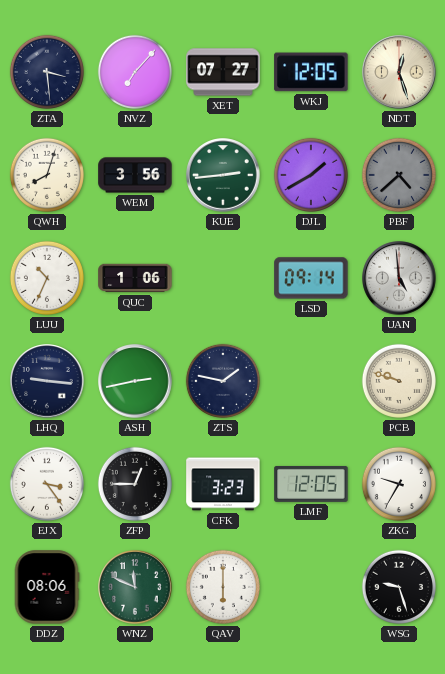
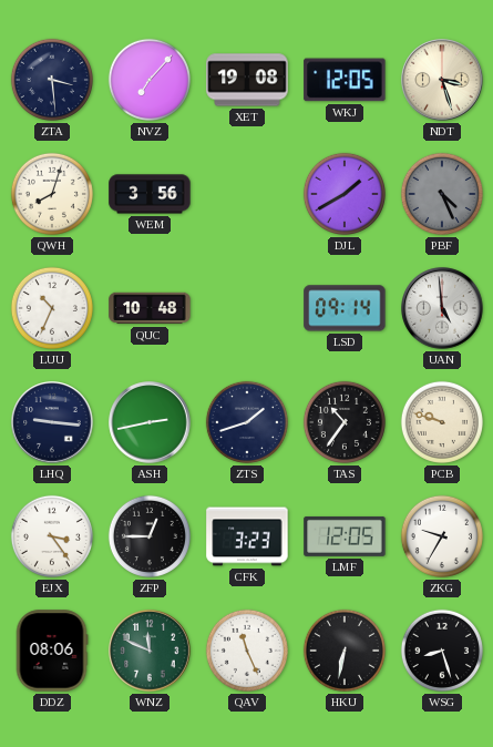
XET: 07:27 -> 19:08 (247, 80)
NDT: 12:27 -> 3:27 (442, 80)
KUE: 2:44 -> none (223, 175)
PBF: 4:38 -> 4:26 (442, 194)
QUC: 1:06 -> 10:48 (150, 308)
ZTS: 1:47 -> 1:42 (247, 422)
TAS: none -> 10:36 (345, 422)
QAV: 6:00 -> 11:26 (247, 651)
HKU: none -> 6:32 (345, 651)
WSG: 9:27 -> 8:27 (442, 651)
